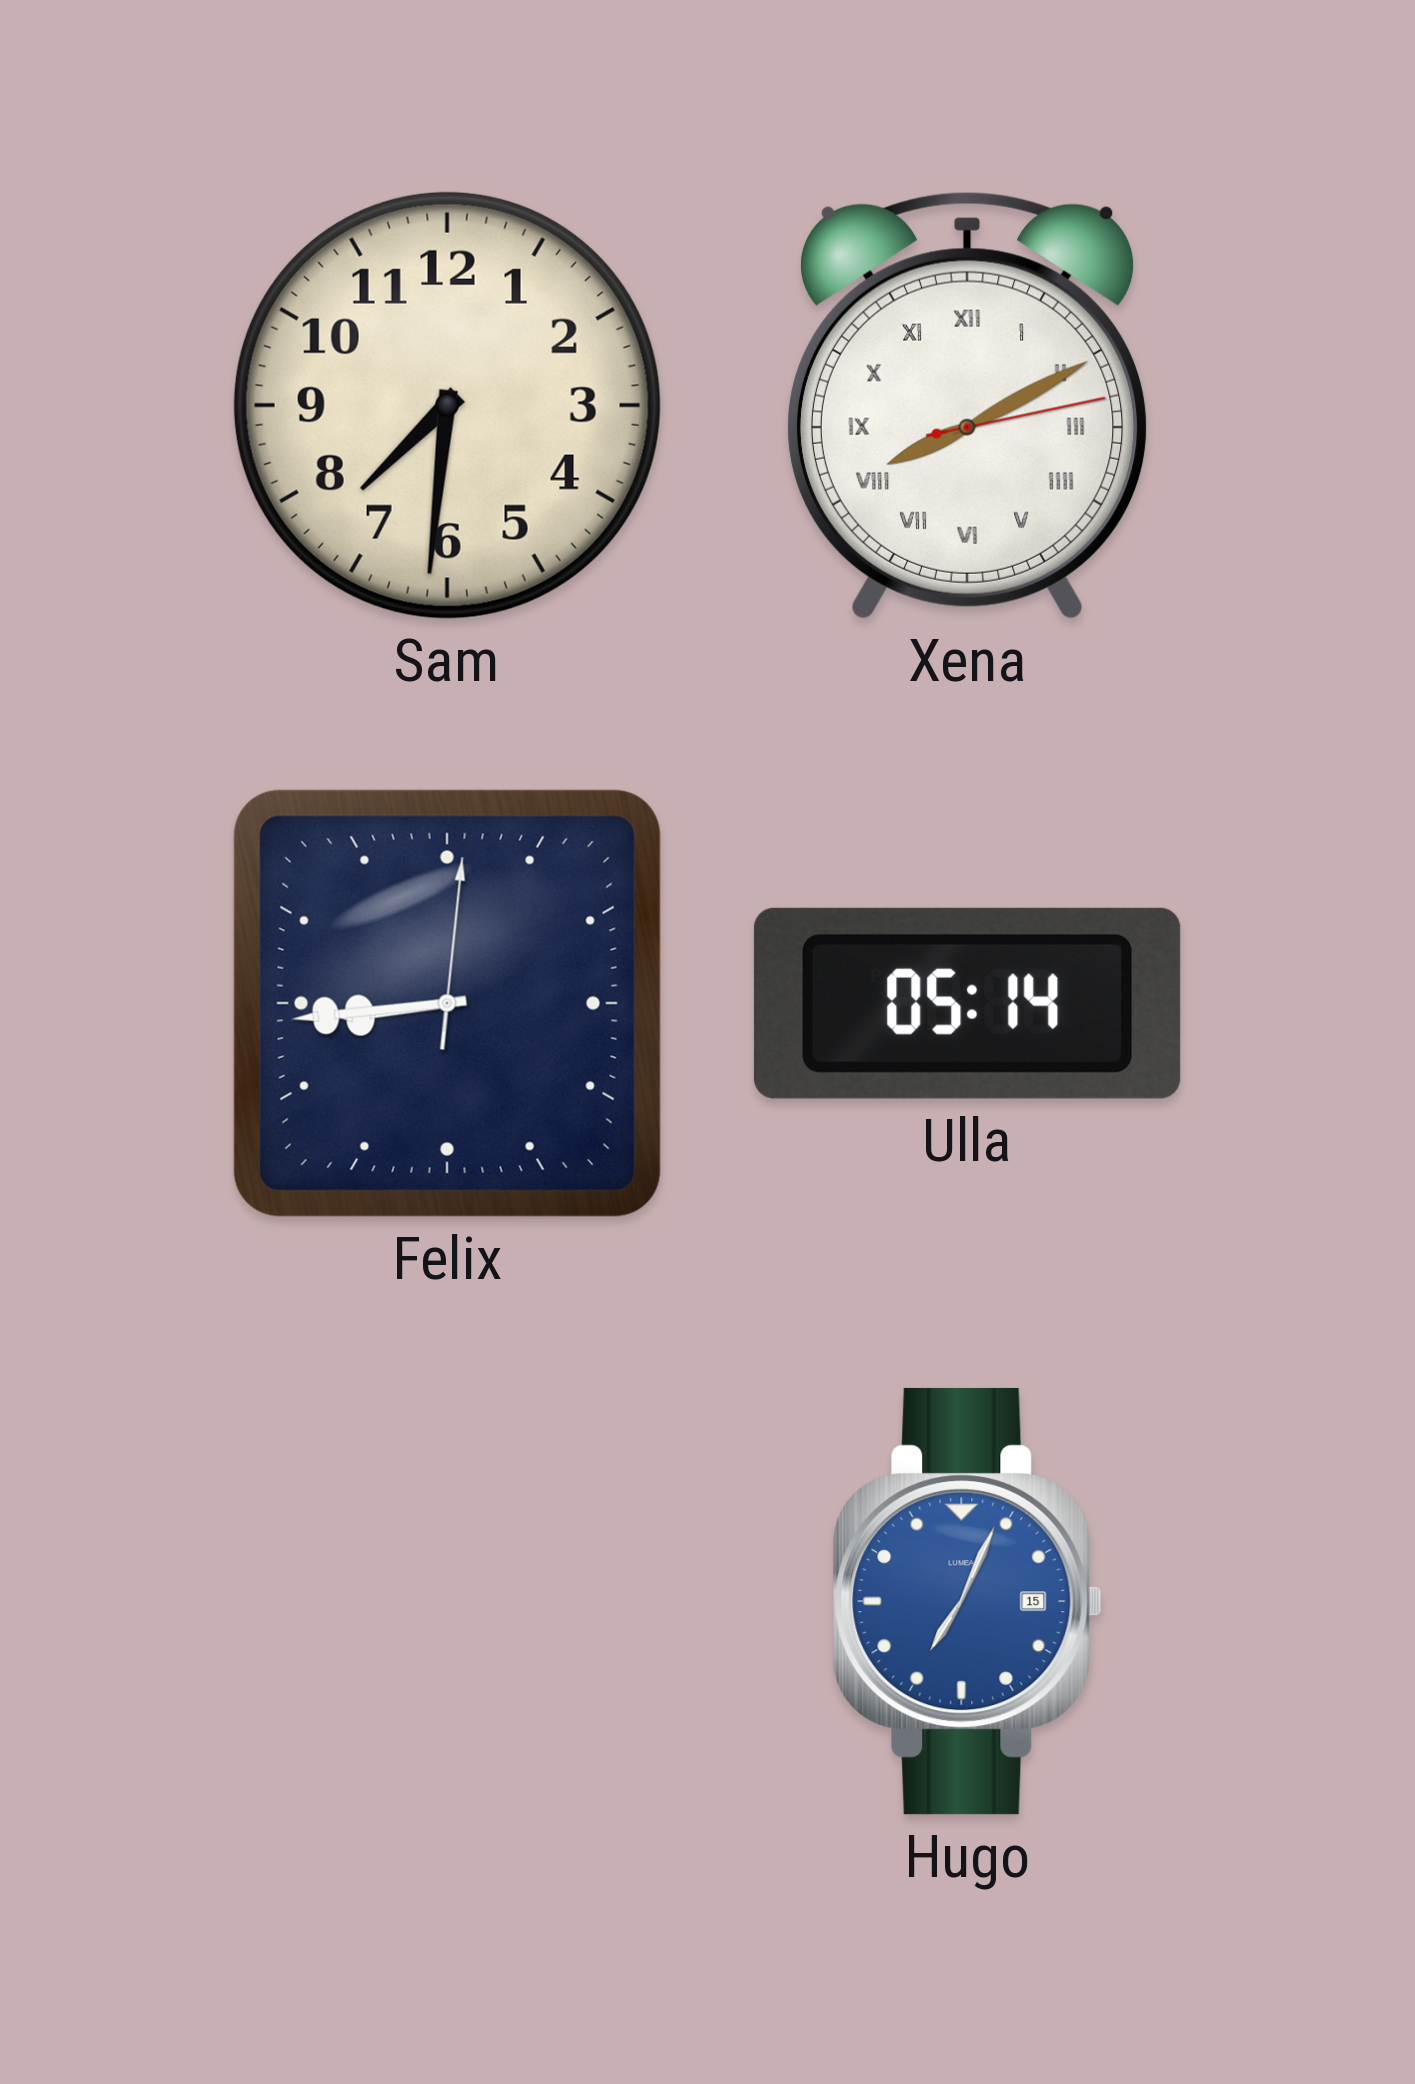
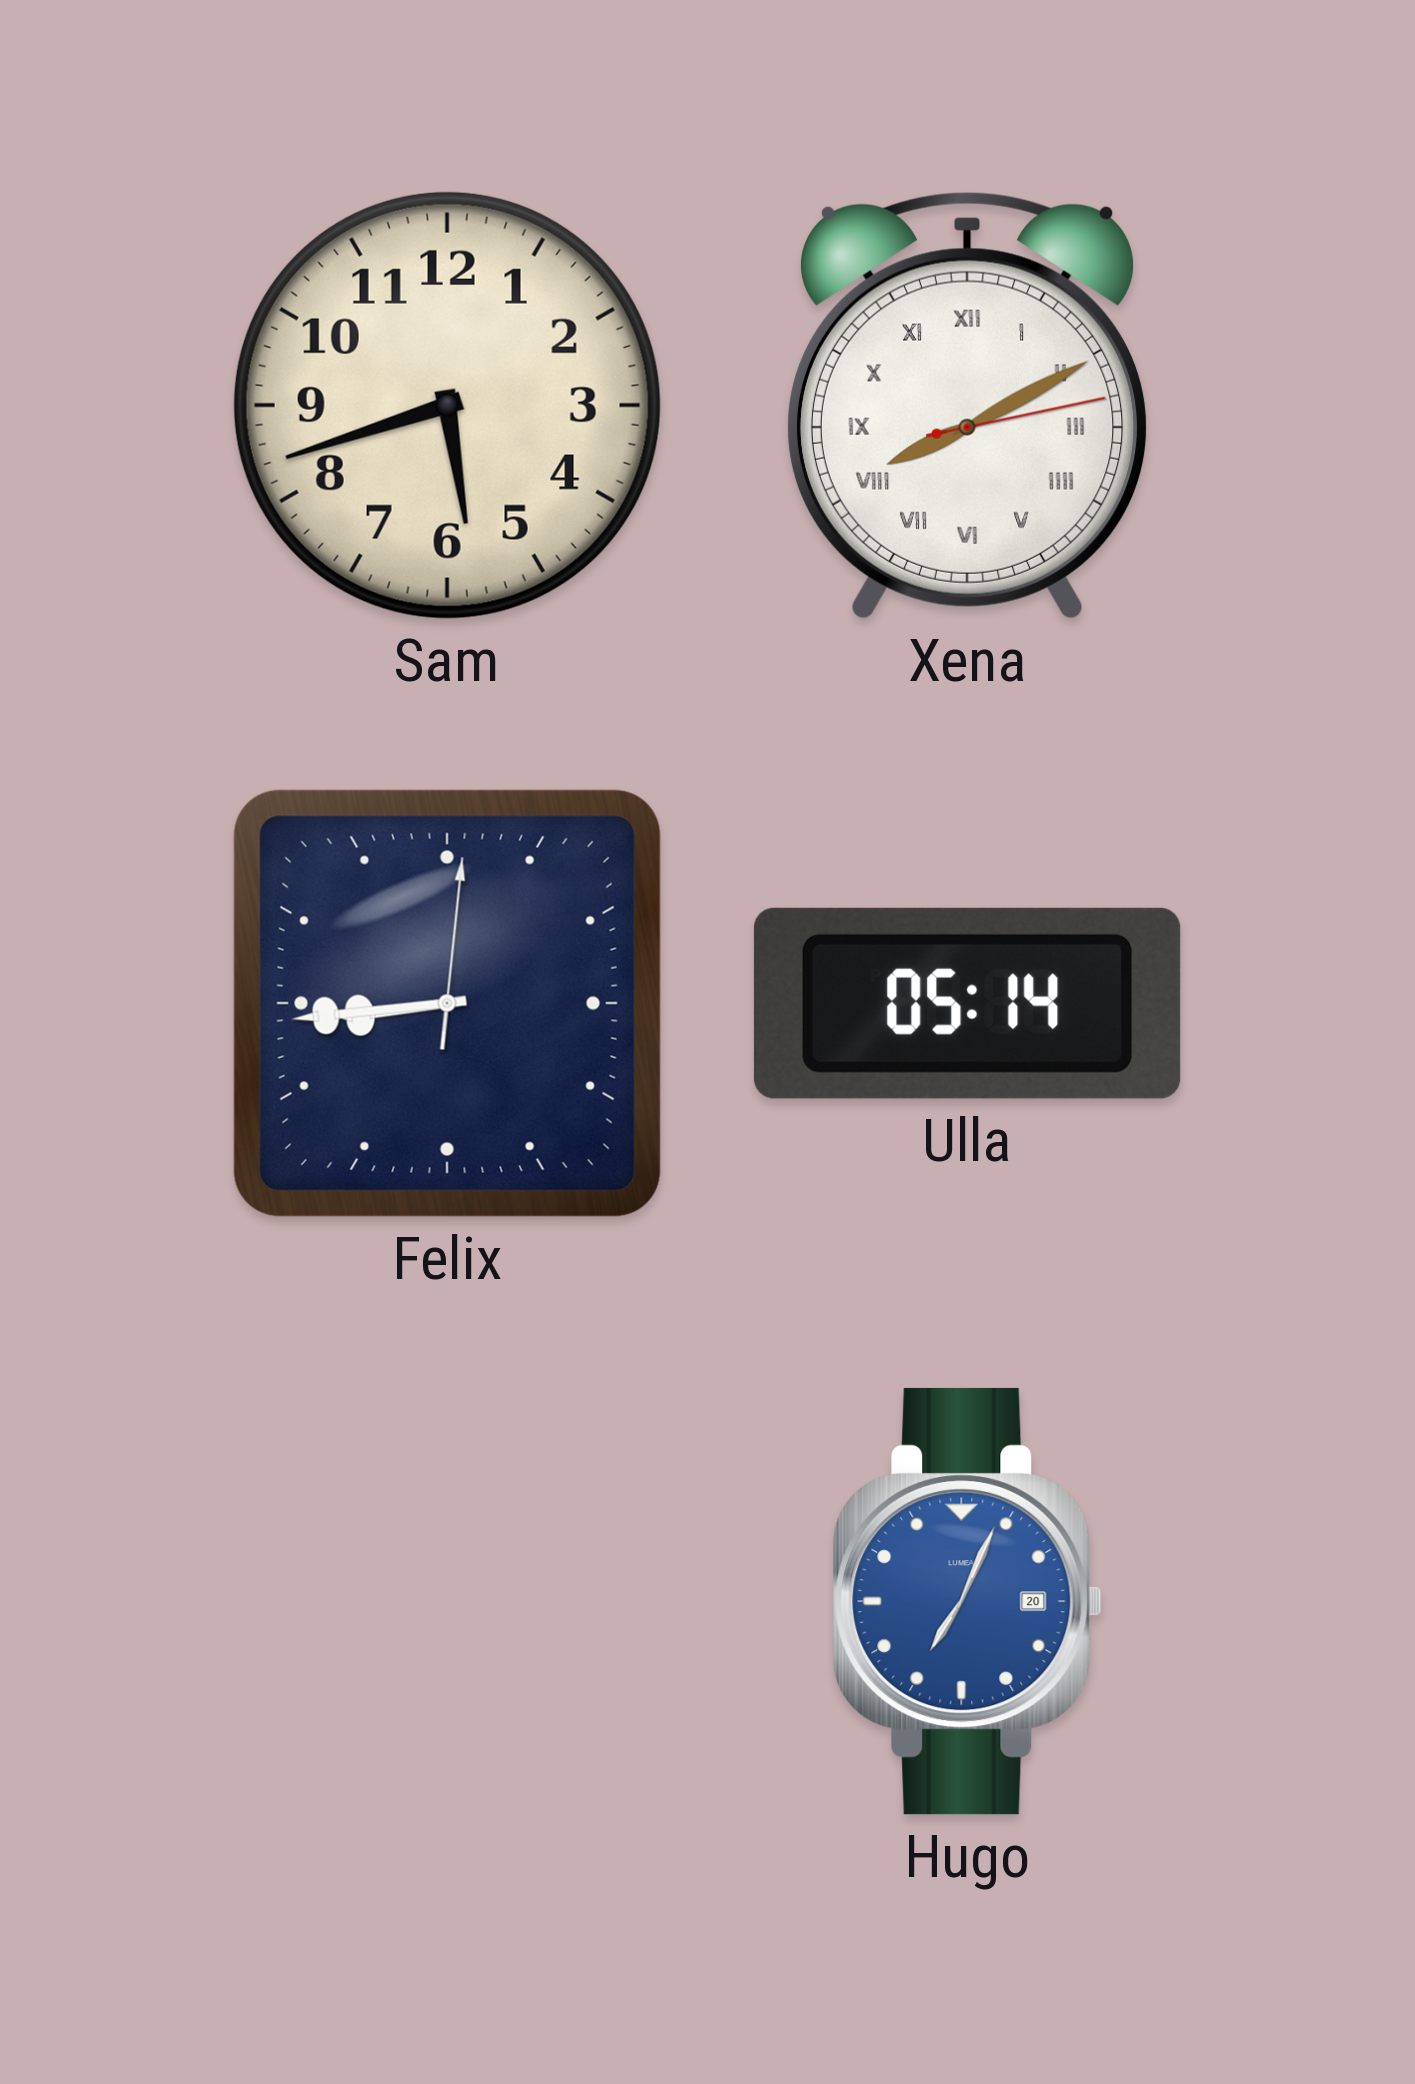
Sam: 7:31 -> 5:42 (447, 405)
Hugo date: 15 -> 20 (967, 1601)
